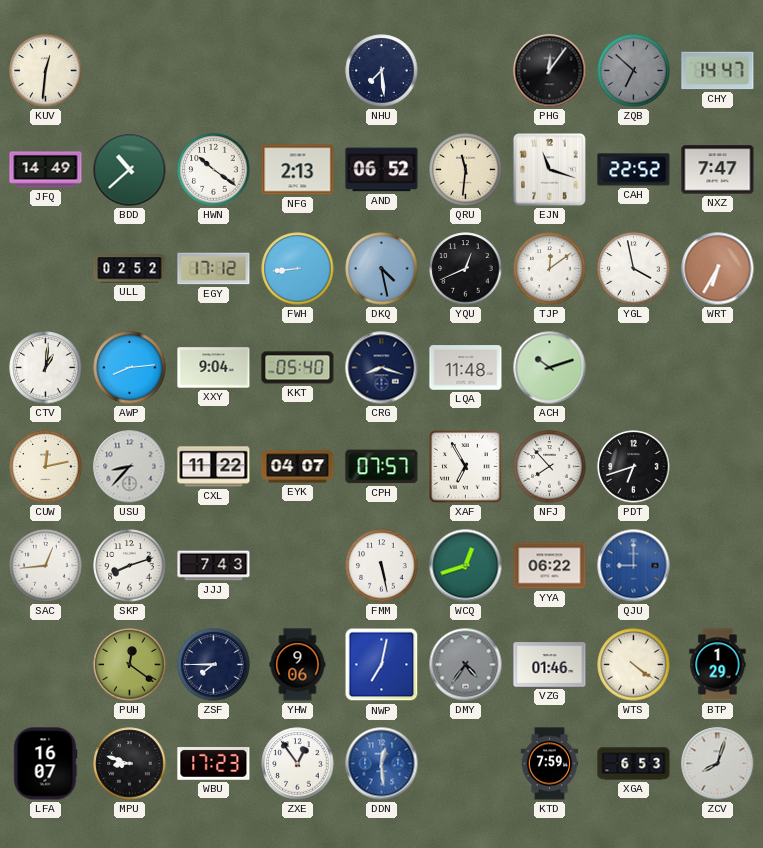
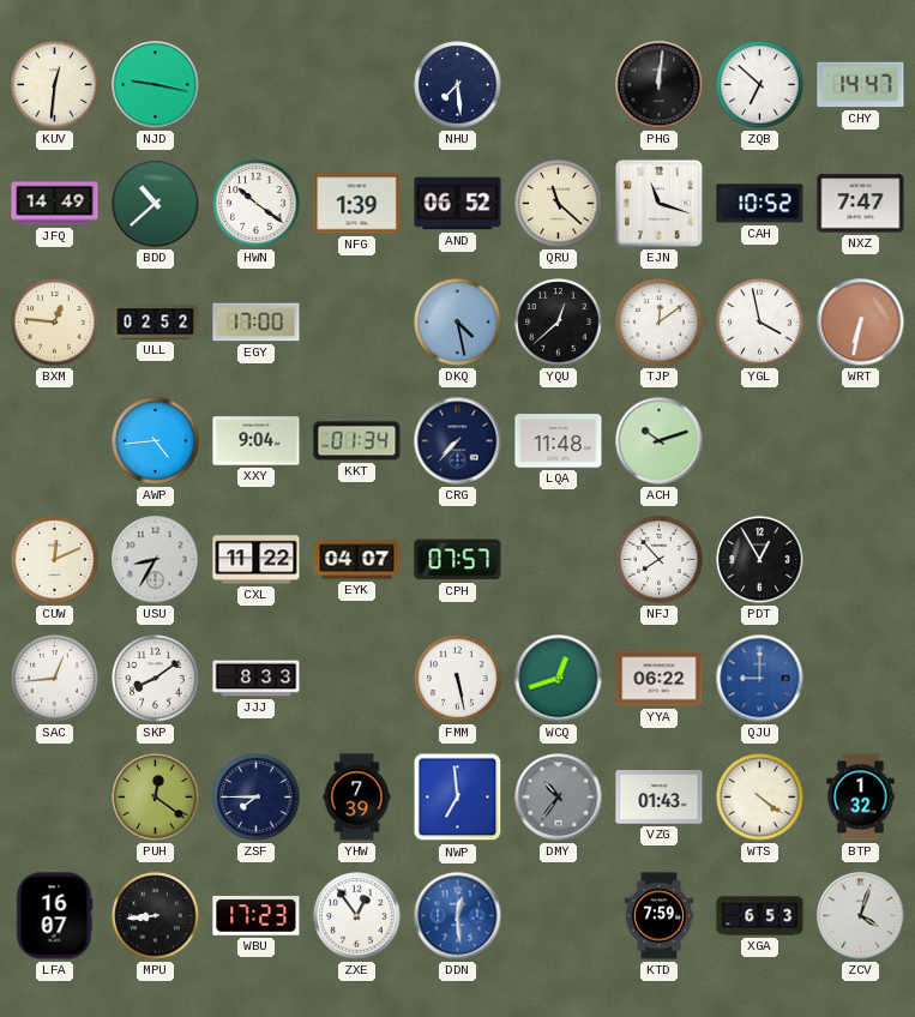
NJD: none -> 9:17 (156, 85)
PHG: 12:06 -> 12:01 (660, 85)
ZQB dial: grey -> white (760, 85)
NFG: 2:13 -> 1:39 (357, 204)
QRU: 11:31 -> 11:22 (559, 204)
CAH: 22:52 -> 10:52 (760, 204)
BXM: none -> 12:46 (55, 323)
EGY: 17:12 -> 17:00 (257, 323)
FWH: 8:44 -> none (298, 269)
YQU: 12:41 -> 12:38 (559, 323)
WRT: 6:35 -> 6:32 (861, 323)
CTV: 1:01 -> none (46, 368)
AWP: 8:14 -> 4:44 (156, 441)
KKT: 05:40 -> 01:34 (357, 441)
CRG: 8:18 -> 7:37 (458, 441)
CUW: 12:13 -> 12:11 (55, 560)
USU: 8:37 -> 8:35 (156, 560)
XAF: 6:55 -> none (466, 467)
PDT: 6:42 -> 12:55 (760, 560)
SKP: 8:12 -> 8:09 (156, 679)
JJJ: 7:43 -> 8:33 (257, 679)
YHW: 9:06 -> 7:39 (357, 798)
NWP: 7:02 -> 6:59 (458, 798)
DMY: 4:36 -> 10:36 (559, 798)
VZG: 01:46 -> 01:43 (660, 798)
BTP: 1:29 -> 1:32 (861, 798)
MPU: 8:48 -> 8:44 (156, 916)
ZCV: 8:03 -> 4:03 (861, 916)
